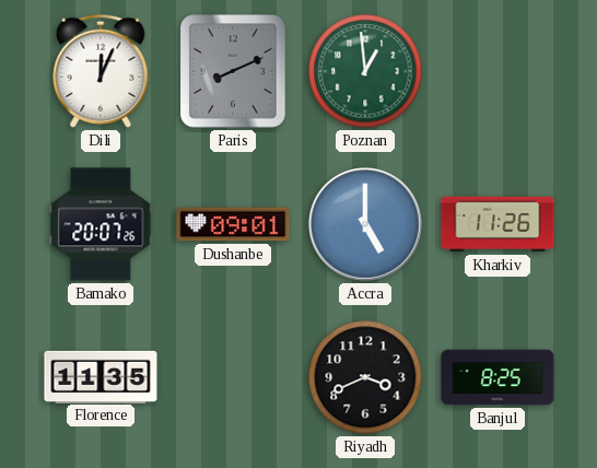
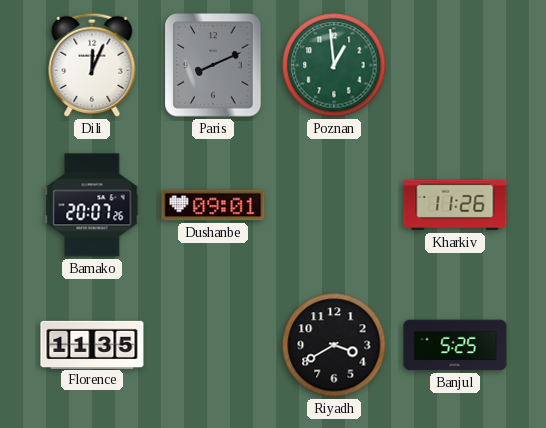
Accra: 5:00 -> none (366, 225)
Riyadh: 3:41 -> 3:40 (334, 345)
Banjul: 8:25 -> 5:25 (455, 345)
